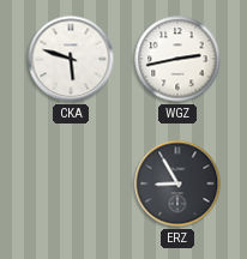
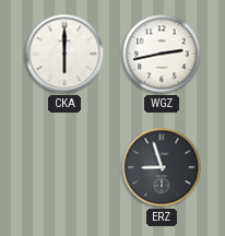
CKA: 5:48 -> 6:00 (64, 54)
ERZ: 8:55 -> 8:57 (162, 167)
